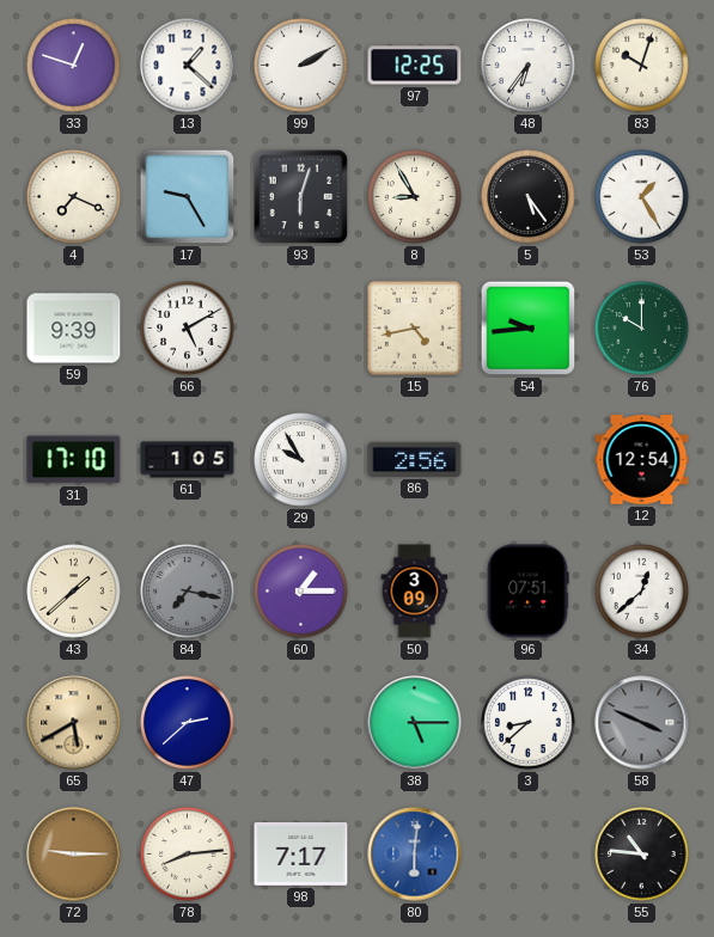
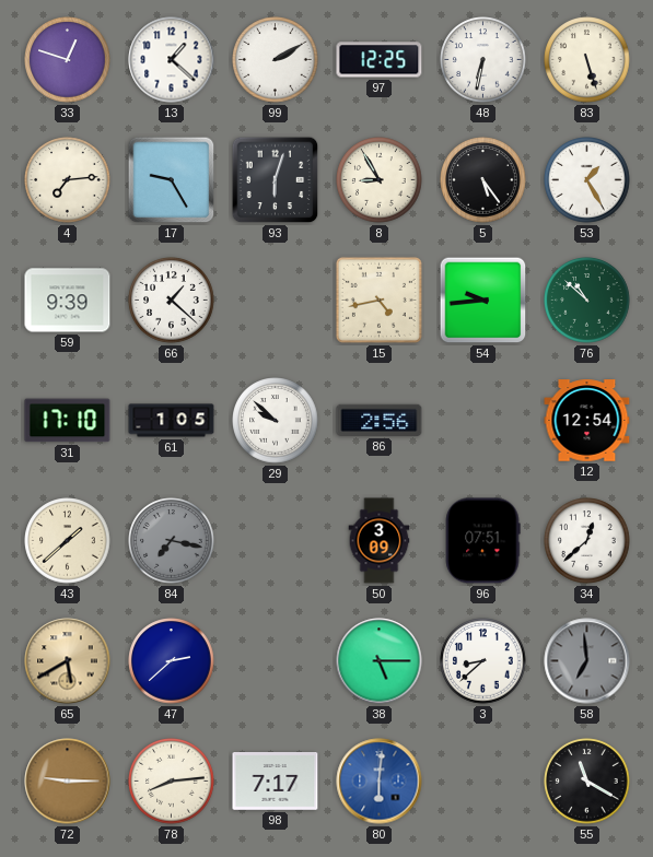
48: 6:36 -> 6:32 (483, 60)
83: 10:03 -> 5:27 (587, 60)
4: 7:19 -> 7:14 (68, 180)
66: 5:10 -> 1:22 (172, 301)
76: 10:00 -> 10:52 (587, 301)
29: 9:55 -> 9:52 (276, 421)
60: 1:15 -> none (301, 592)
58: 3:49 -> 6:59 (587, 661)
55: 10:46 -> 11:20 (587, 782)
